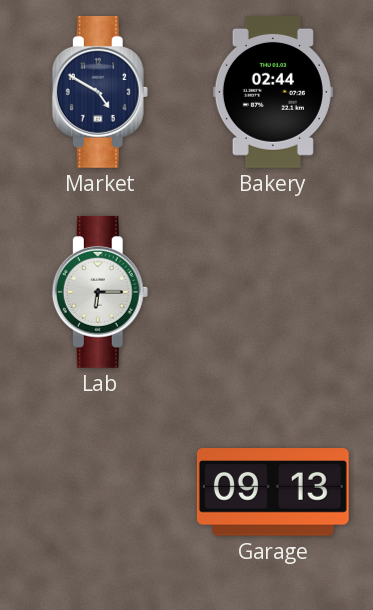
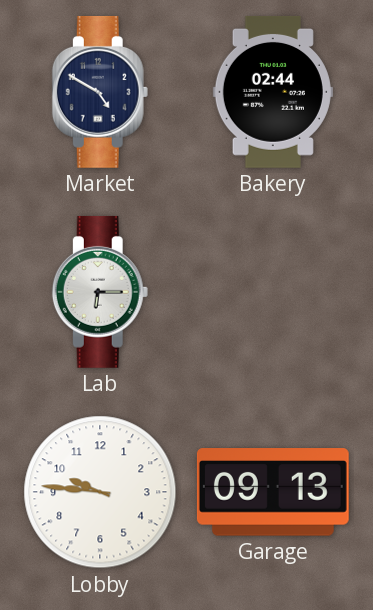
Lobby: none -> 9:46 (100, 492)
